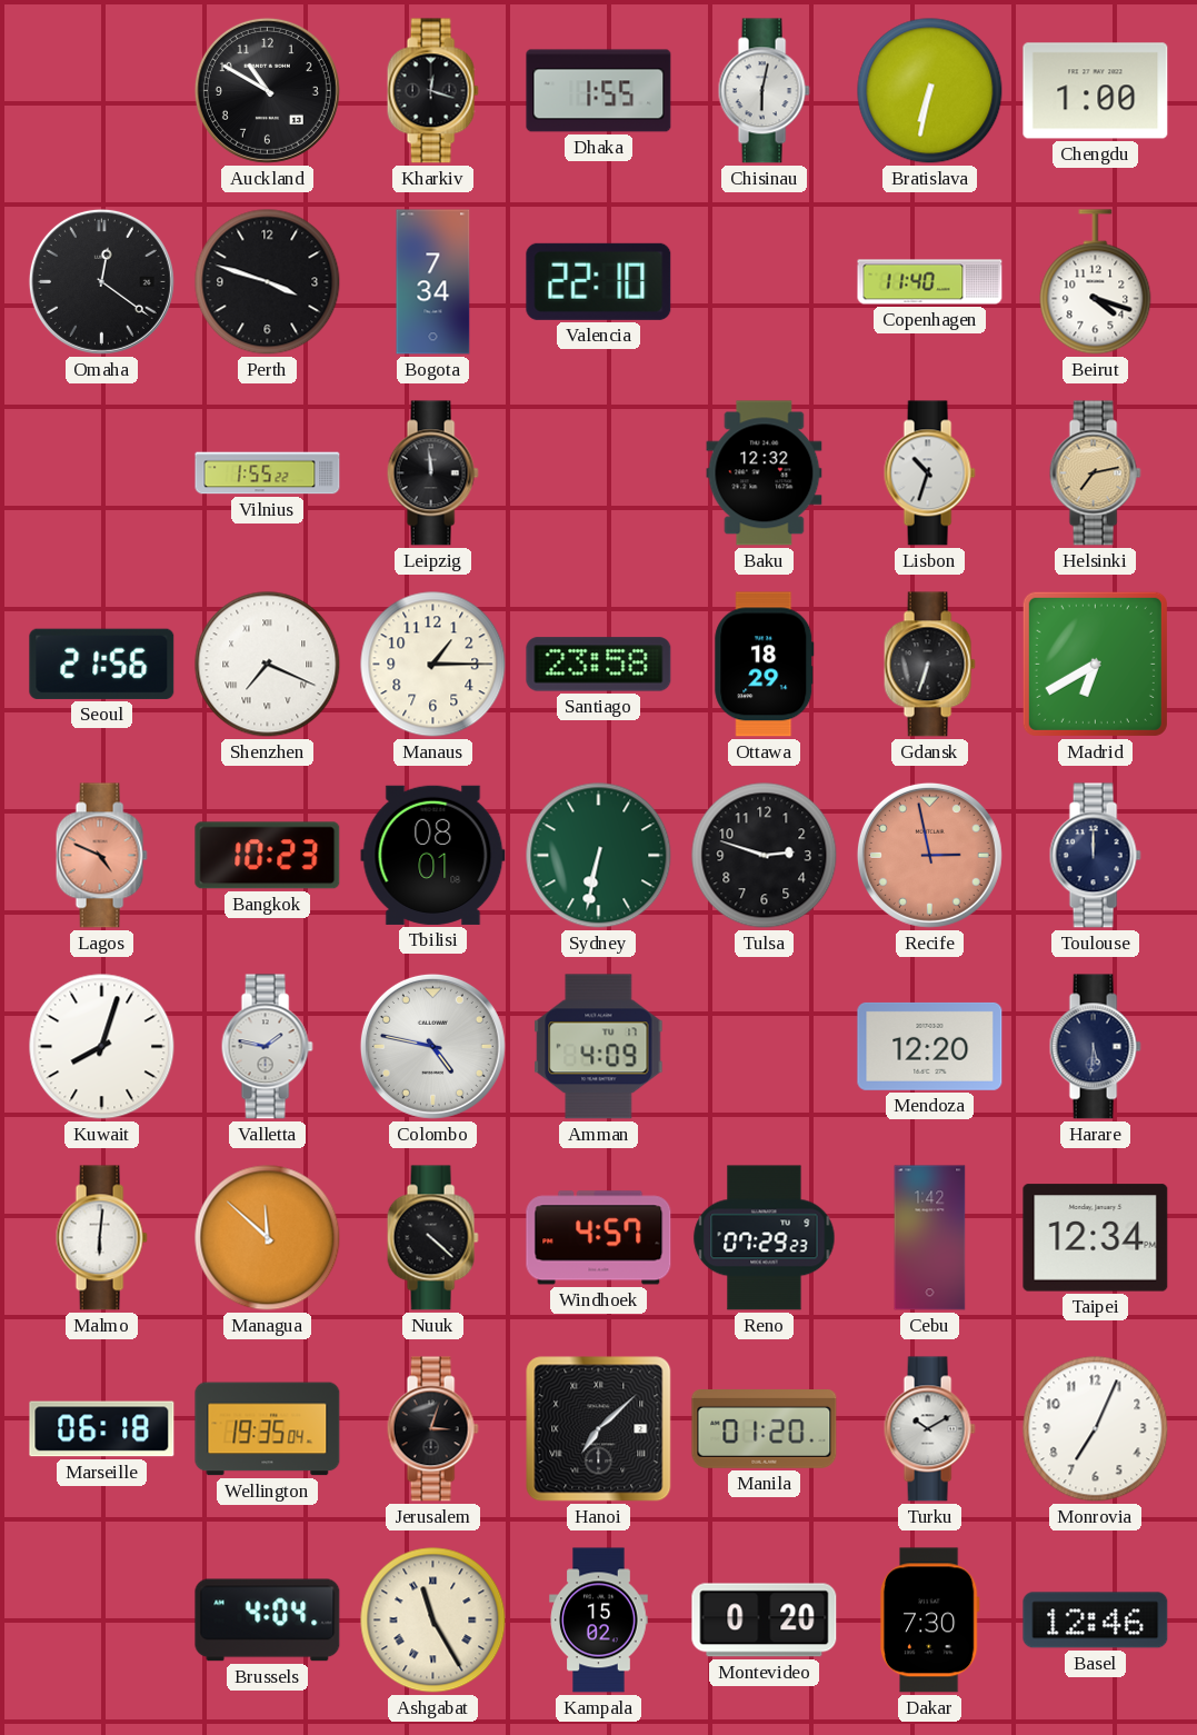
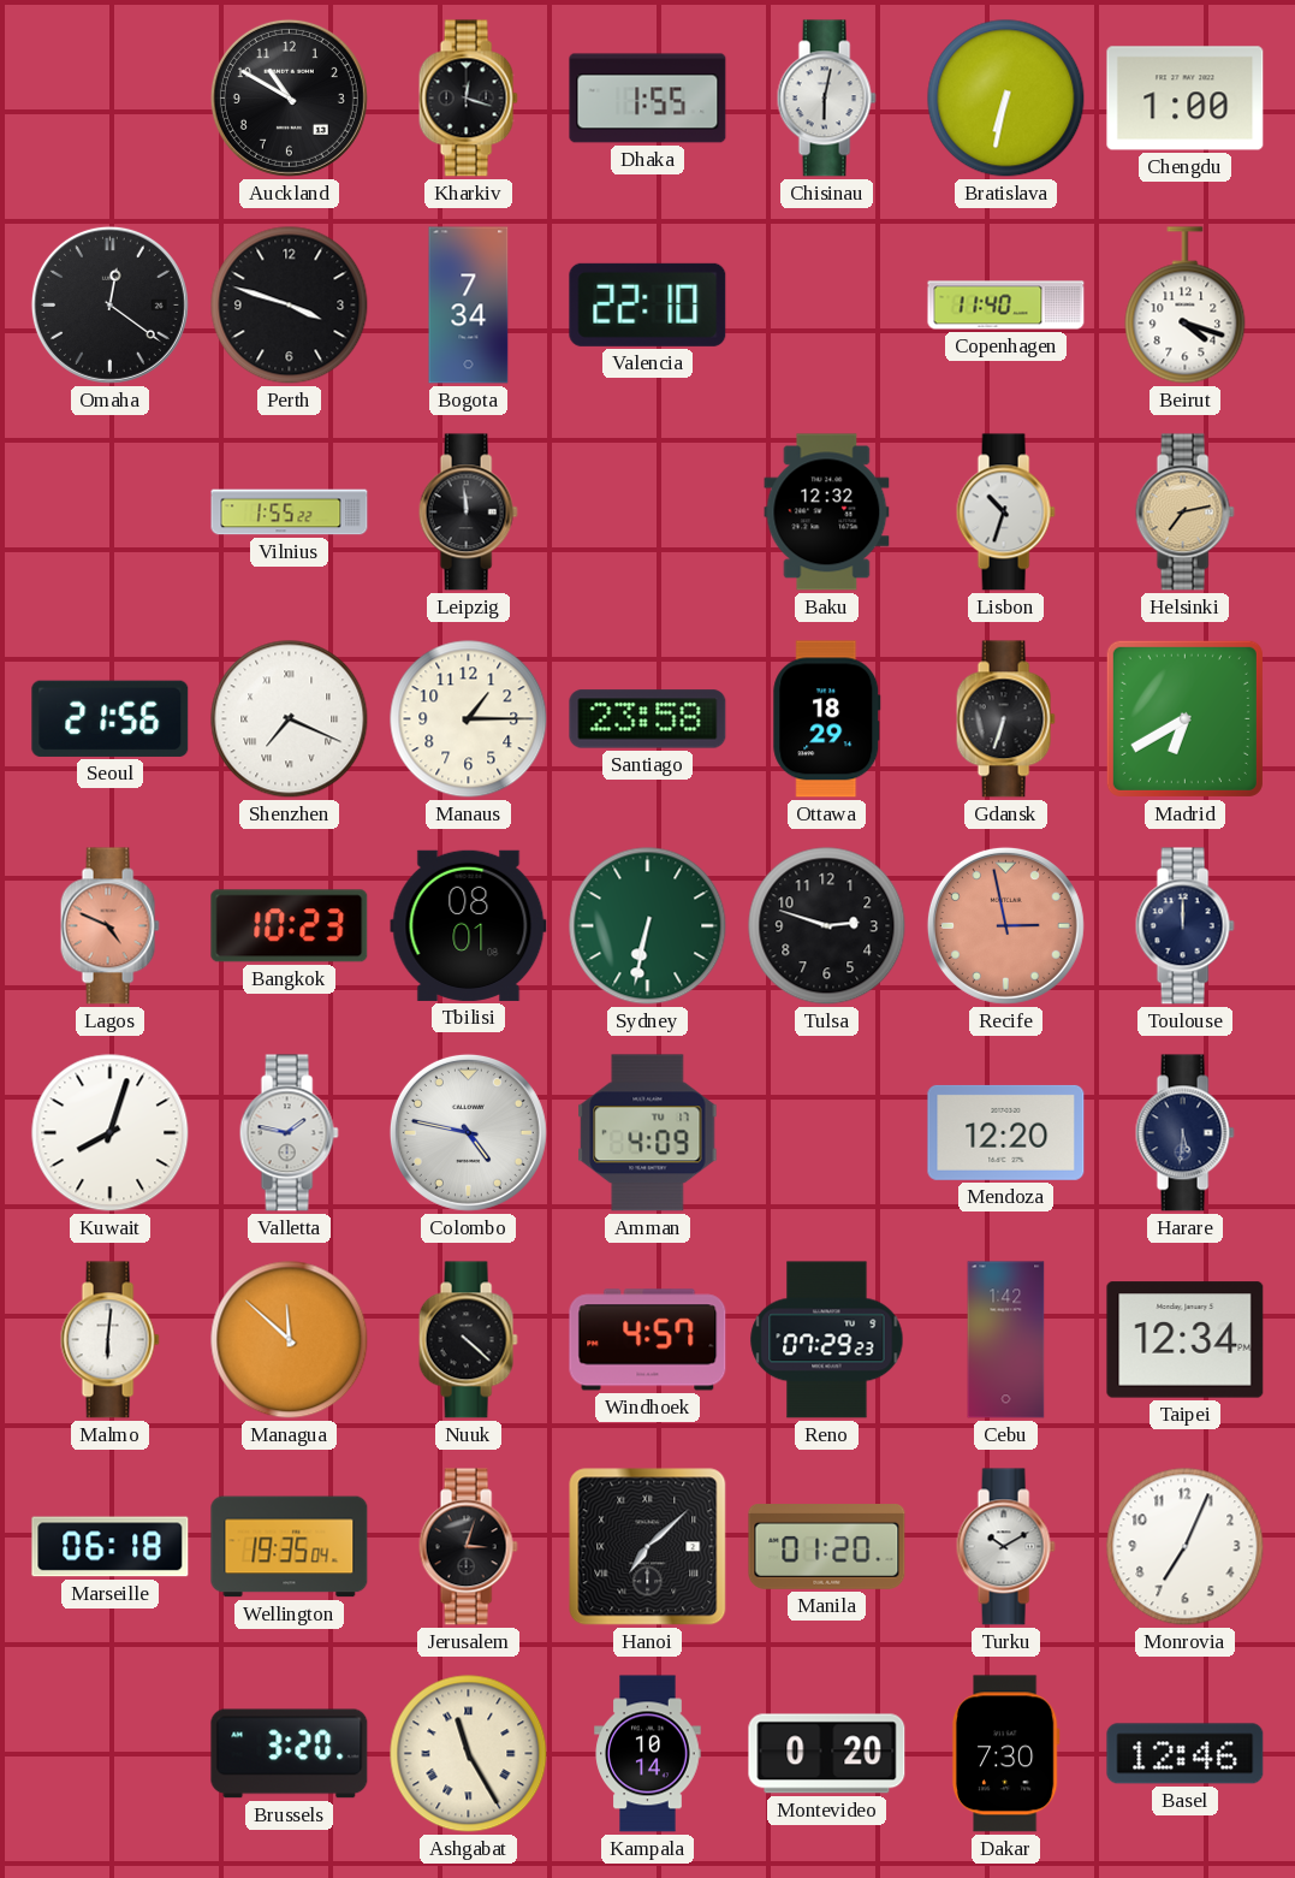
Brussels: 4:04 -> 3:20 (290, 1754)
Kampala: 15:02 -> 10:14 (648, 1754)
